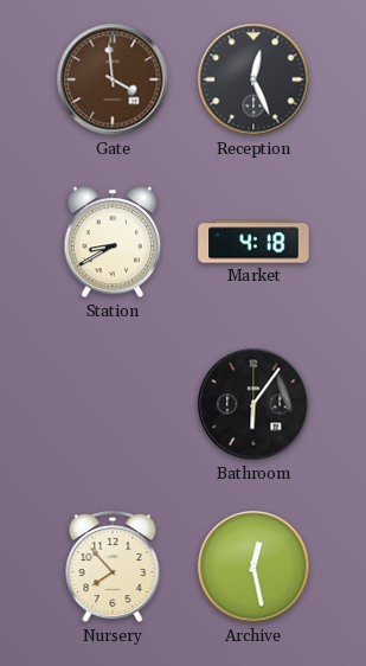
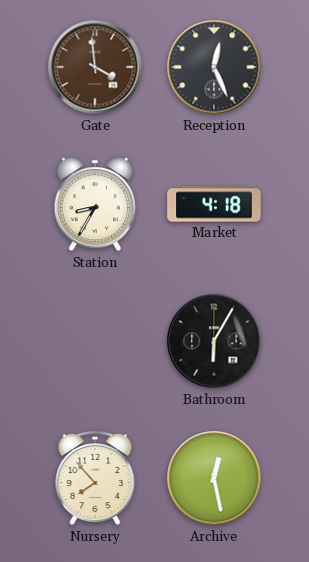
Station: 8:40 -> 8:35 (95, 205)
Bathroom: 6:06 -> 6:05 (214, 341)
